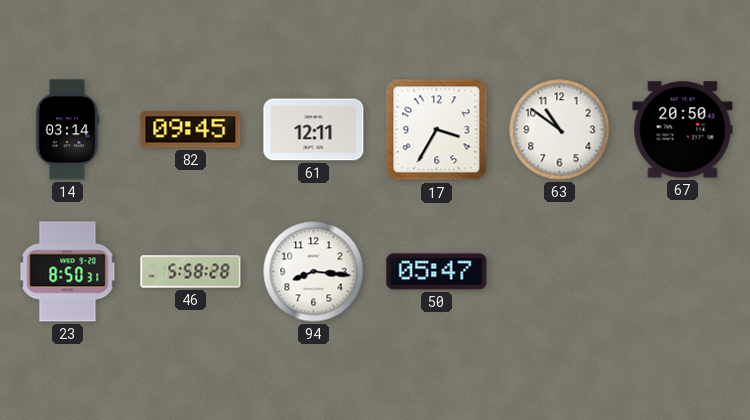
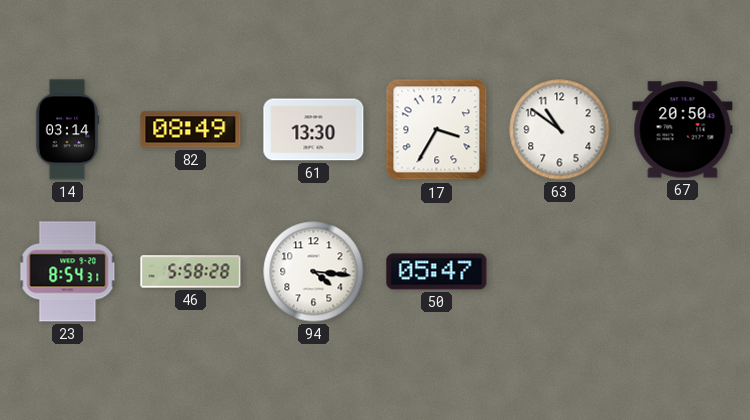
82: 09:45 -> 08:49 (191, 130)
61: 12:11 -> 13:30 (314, 130)
23: 8:50 -> 8:54 (68, 272)
94: 8:16 -> 4:16 (314, 272)
